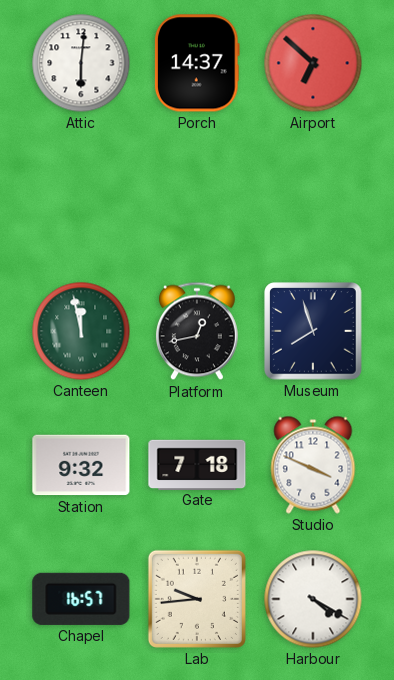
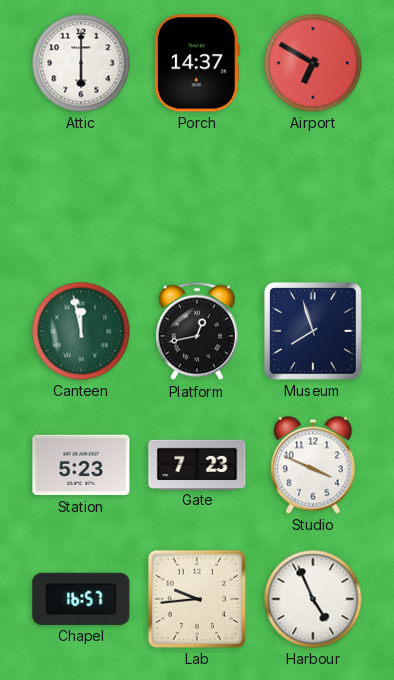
Attic: 6:01 -> 6:00 (81, 63)
Airport: 6:52 -> 6:50 (313, 63)
Station: 9:32 -> 5:23 (81, 465)
Gate: 7:18 -> 7:23 (197, 464)
Harbour: 4:20 -> 4:56 (313, 599)
